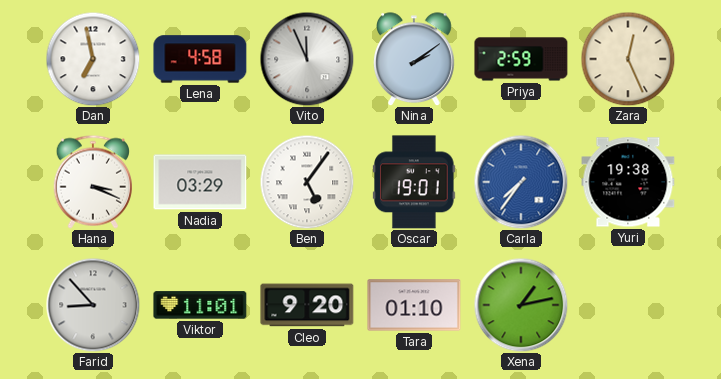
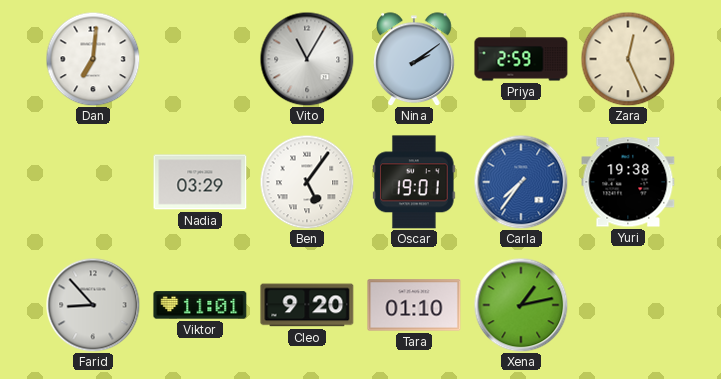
Dan: 6:58 -> 7:01 (93, 59)
Lena: 4:58 -> none (200, 59)
Vito: 11:56 -> 11:05 (307, 59)
Hana: 3:19 -> none (92, 182)
